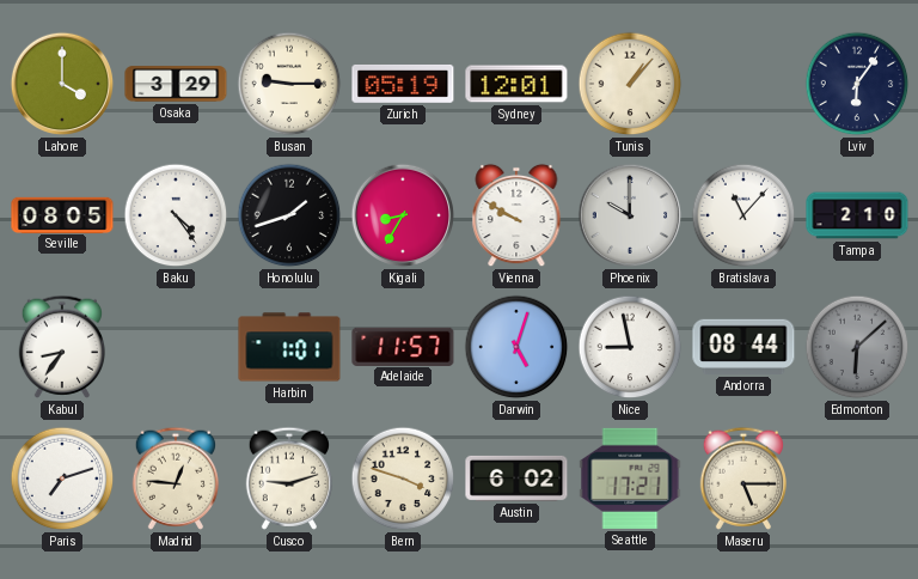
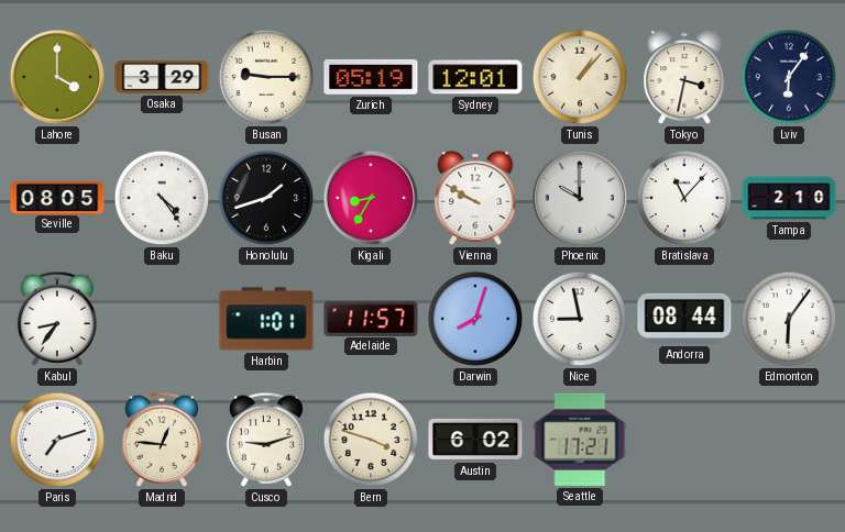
Tokyo: none -> 3:32 (684, 77)
Darwin: 5:03 -> 8:03 (475, 319)
Edmonton: 6:08 -> 6:06 (789, 319)
Edmonton dial: grey -> white (789, 319)
Maseru: 5:15 -> none (742, 479)
